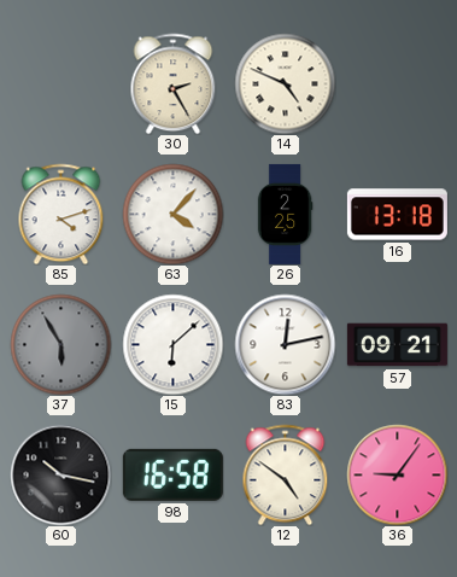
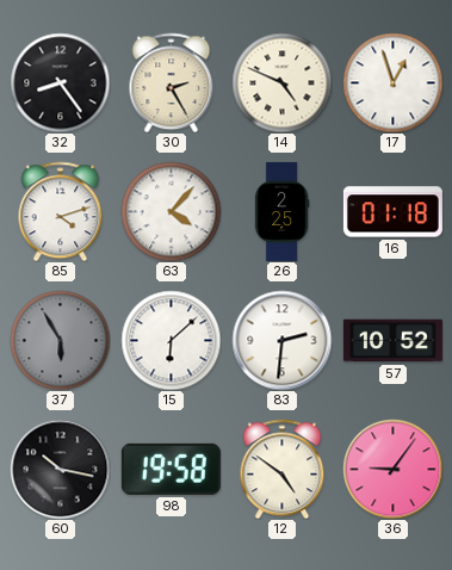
32: none -> 8:24 (60, 82)
17: none -> 12:57 (392, 82)
16: 13:18 -> 01:18 (392, 212)
83: 12:13 -> 2:31 (281, 340)
57: 09:21 -> 10:52 (392, 341)
98: 16:58 -> 19:58 (171, 469)
